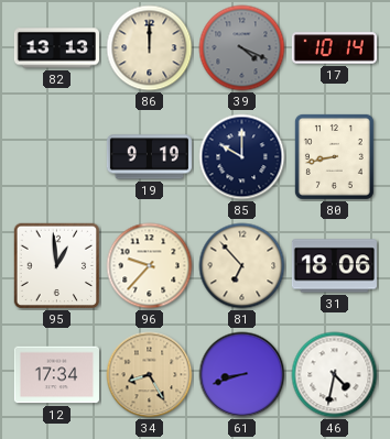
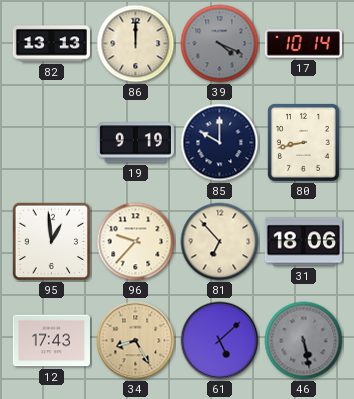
12: 17:34 -> 17:43 (51, 341)
61: 8:42 -> 5:08 (220, 341)
46: 4:32 -> 5:28 (304, 341)
46 dial: white -> grey (304, 341)
